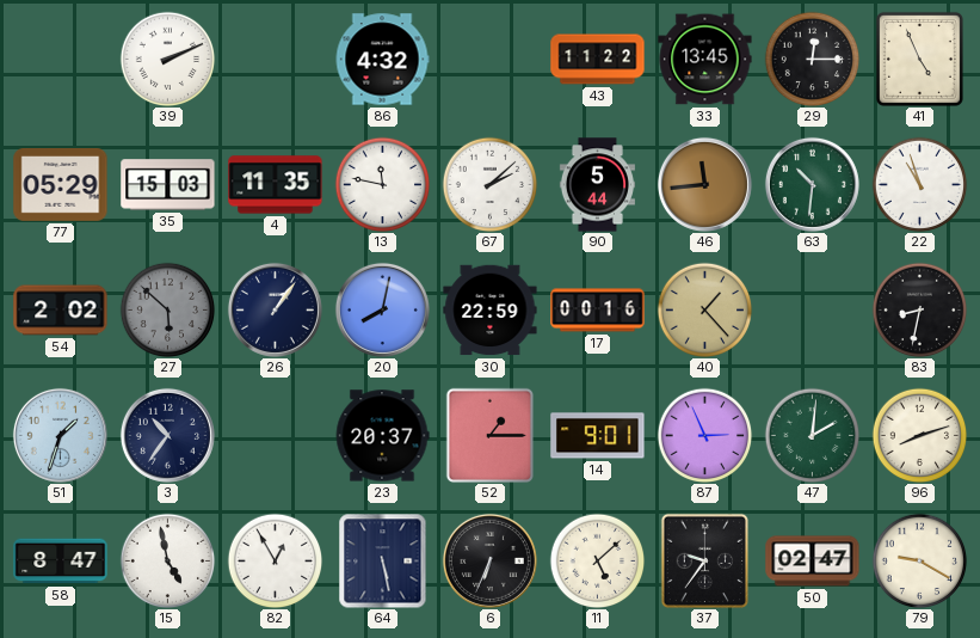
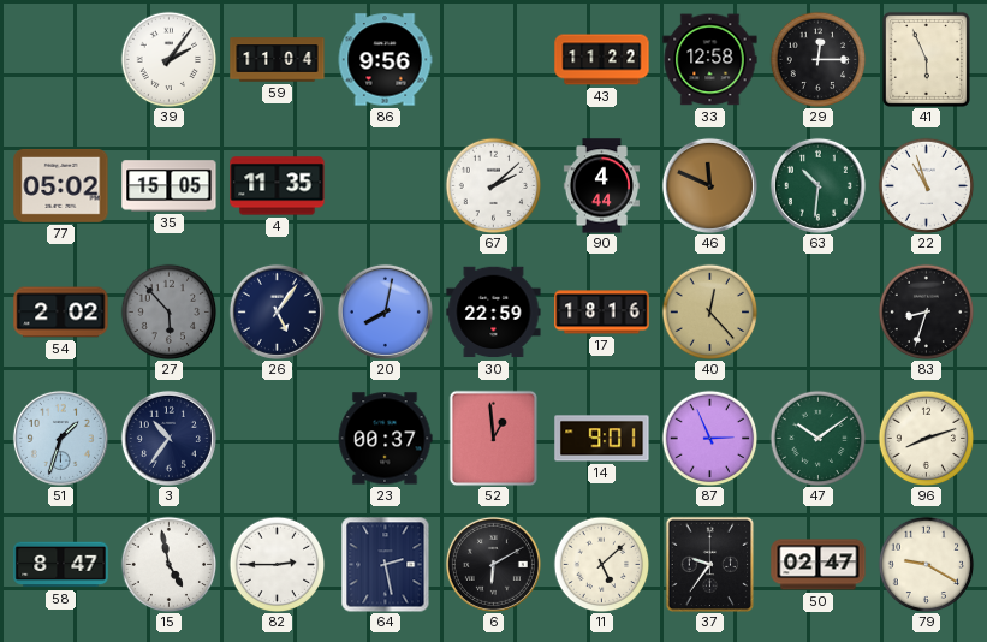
39: 2:11 -> 2:06 (168, 59)
59: none -> 11:04 (278, 60)
86: 4:32 -> 9:56 (385, 60)
33: 13:45 -> 12:58 (710, 60)
41: 4:56 -> 5:56 (926, 59)
77: 05:29 -> 05:02 (61, 185)
35: 15:03 -> 15:05 (170, 186)
13: 11:47 -> none (382, 184)
90: 5:44 -> 4:44 (601, 186)
46: 11:44 -> 11:49 (709, 185)
27: 5:52 -> 5:53 (168, 311)
26: 1:06 -> 5:06 (277, 311)
17: 00:16 -> 18:16 (602, 313)
40: 1:23 -> 12:23 (709, 311)
83: 8:32 -> 8:33 (926, 311)
23: 20:37 -> 00:37 (385, 439)
52: 1:15 -> 12:59 (494, 438)
47: 2:01 -> 10:09 (817, 438)
82: 12:55 -> 2:45 (277, 564)
64: 5:28 -> 2:28 (386, 564)
6: 6:34 -> 6:10 (493, 564)
